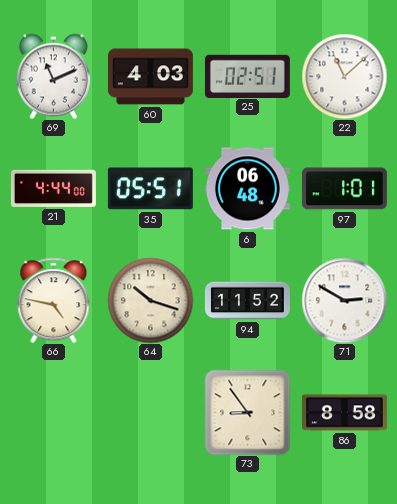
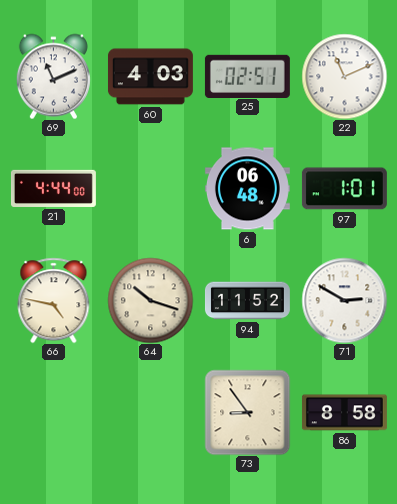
22: 11:08 -> 11:11 (344, 76)
35: 05:51 -> none (150, 189)
